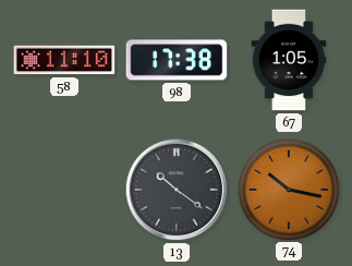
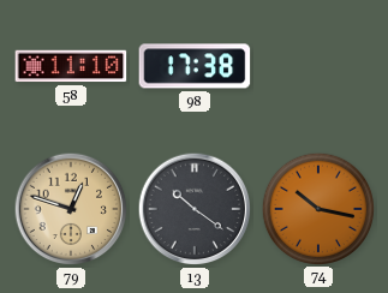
67: 1:05 -> none (289, 60)
79: none -> 12:48 (71, 209)
